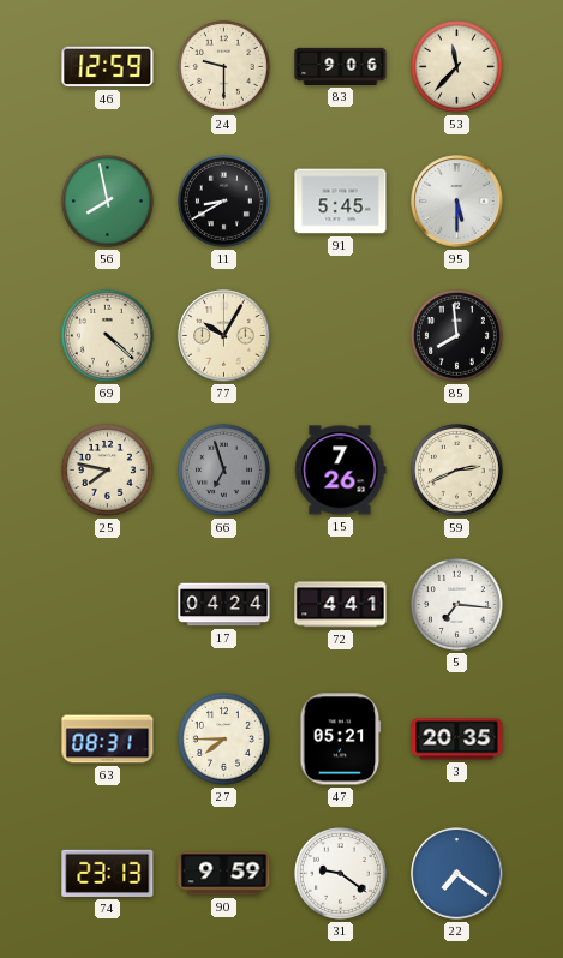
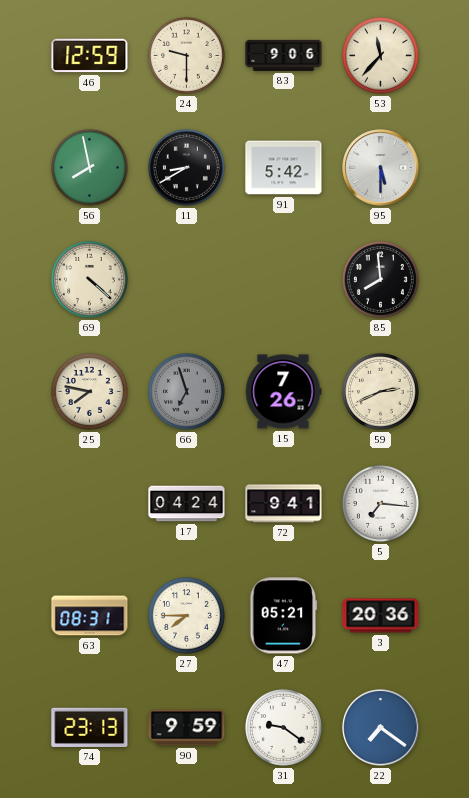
91: 5:45 -> 5:42 (284, 168)
77: 10:05 -> none (224, 336)
72: 4:41 -> 9:41 (284, 504)
3: 20:35 -> 20:36 (381, 616)
